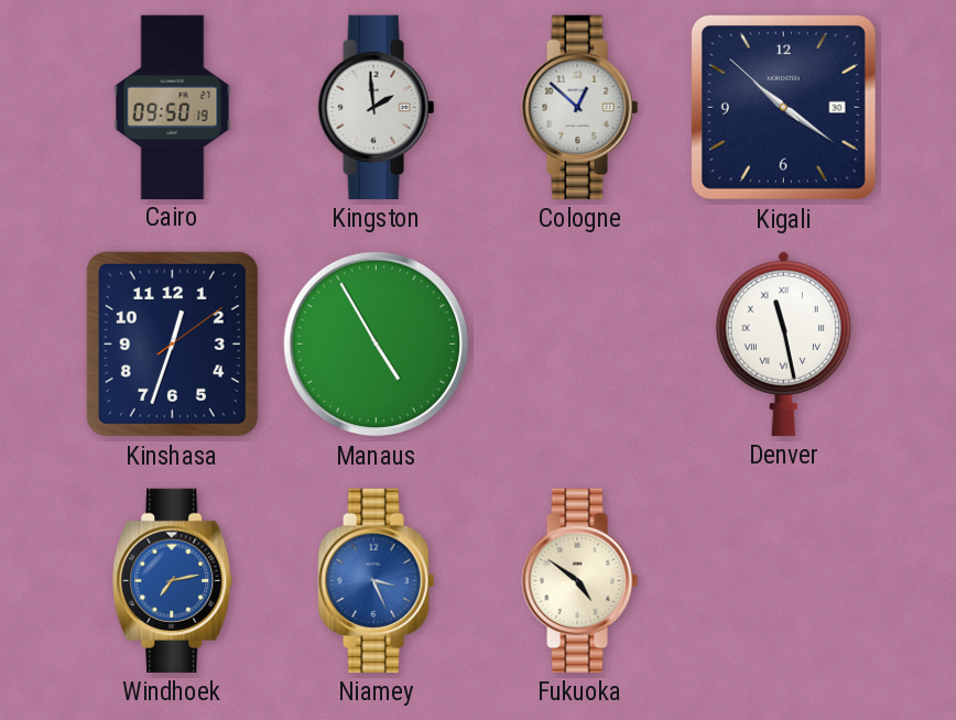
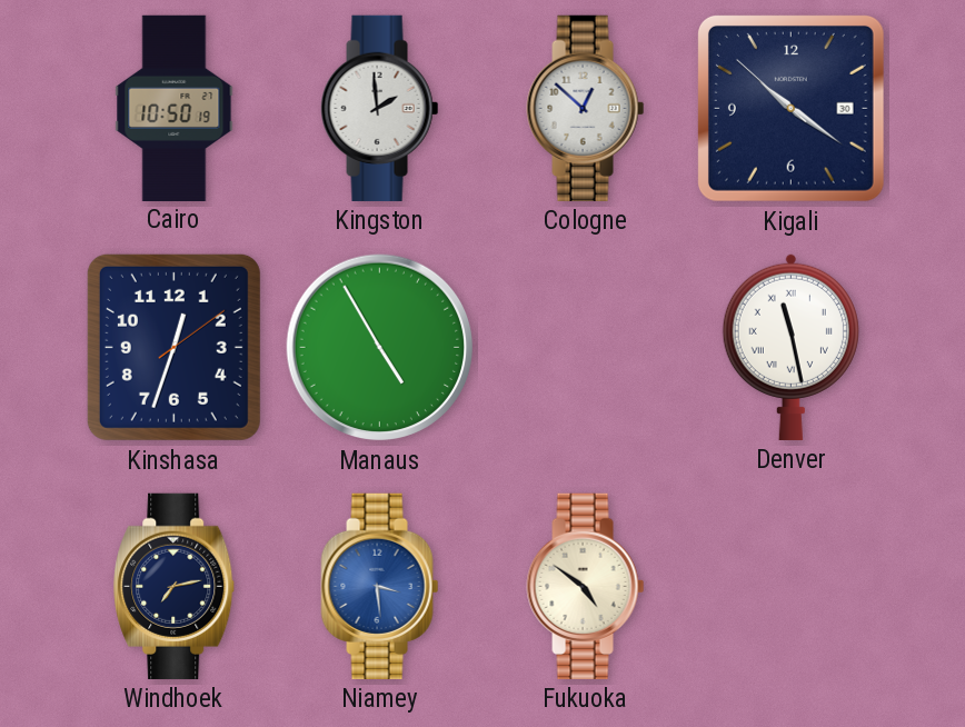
Cairo: 09:50 -> 10:50 (175, 108)
Windhoek dial: blue -> navy (175, 586)
Niamey: 3:26 -> 3:29 (380, 586)
